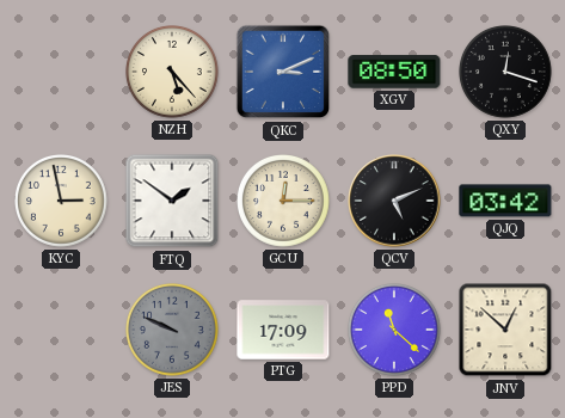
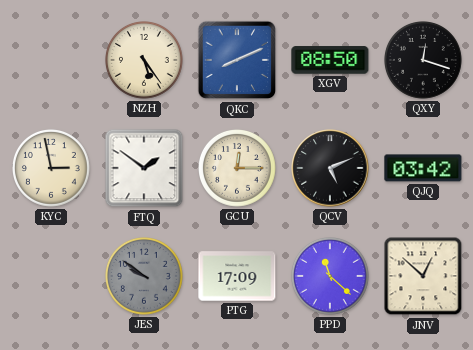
NZH: 5:23 -> 5:24 (145, 61)
QKC: 3:11 -> 8:11 (237, 60)
JES: 9:49 -> 9:51 (145, 277)
